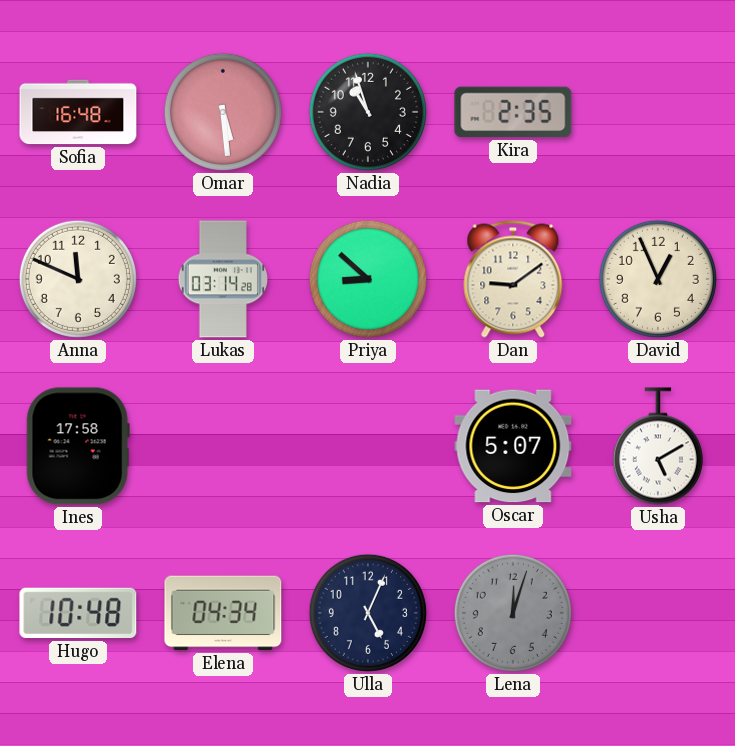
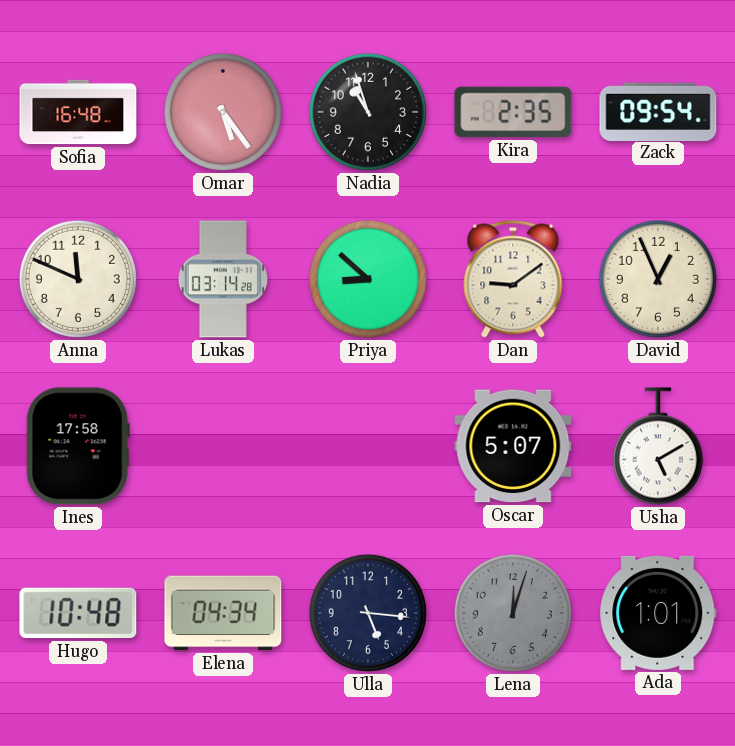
Omar: 5:29 -> 5:24 (223, 112)
Zack: none -> 09:54 (658, 111)
Ulla: 5:04 -> 5:16 (368, 613)
Ada: none -> 1:01 (658, 613)
